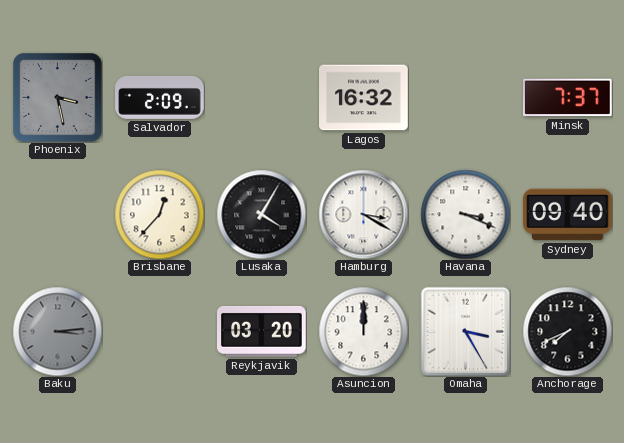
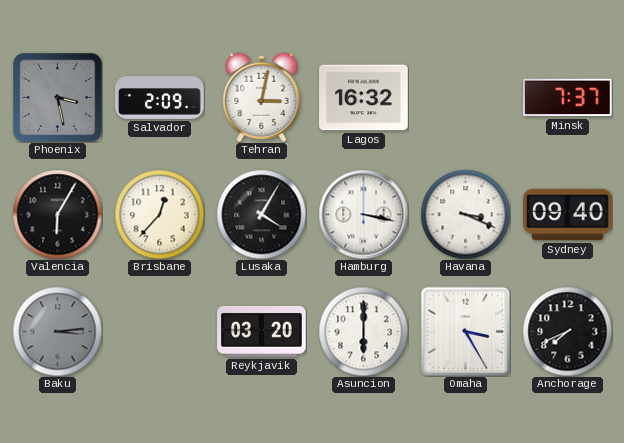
Tehran: none -> 3:02 (262, 97)
Valencia: none -> 6:05 (57, 214)
Hamburg: 3:20 -> 3:17 (363, 214)
Asuncion: 12:00 -> 6:00 (363, 331)
